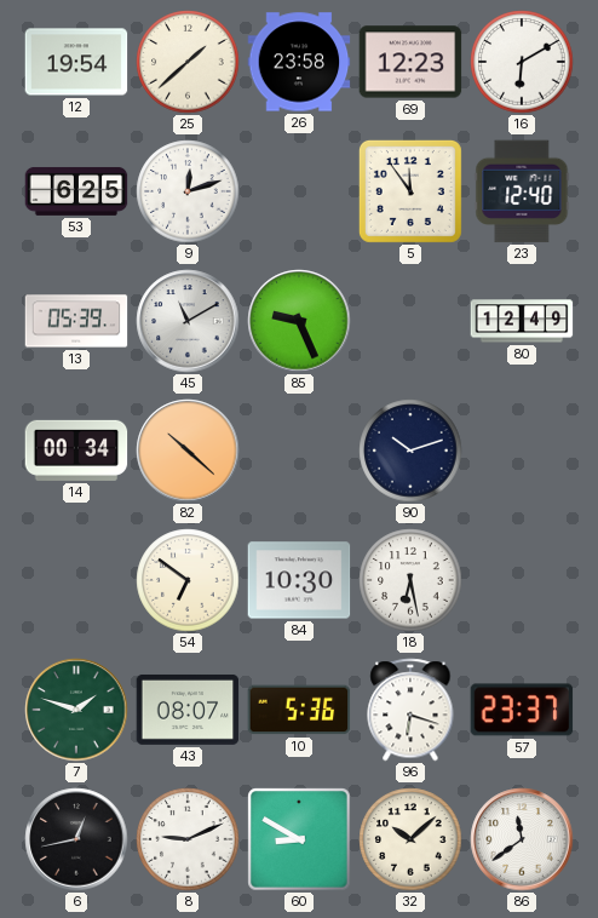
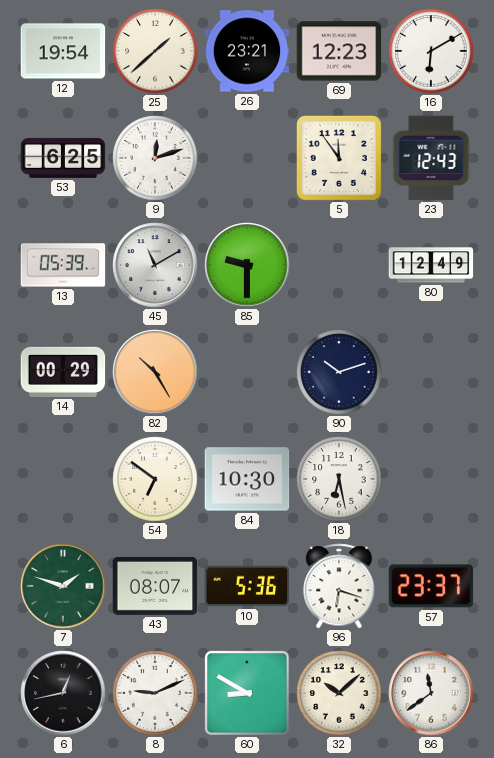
26: 23:58 -> 23:21 (247, 51)
23: 12:40 -> 12:43 (431, 158)
85: 9:26 -> 9:30 (247, 265)
14: 00:34 -> 00:29 (63, 372)
82: 10:22 -> 10:25 (155, 372)
